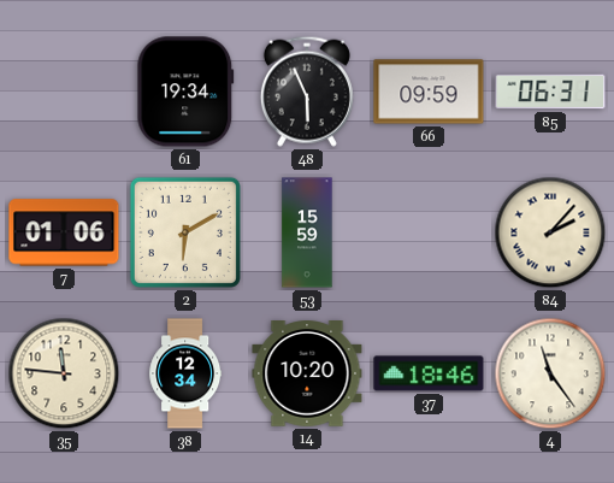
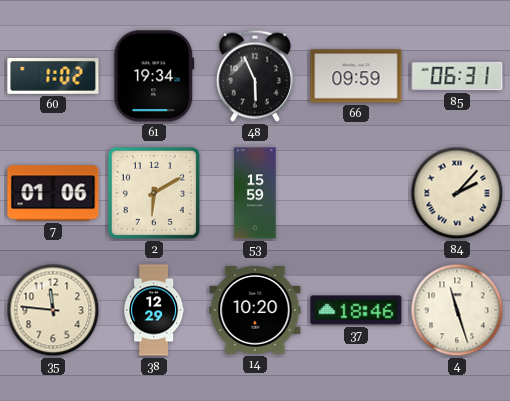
60: none -> 1:02 (53, 77)
38: 12:34 -> 12:29 (154, 310)
4: 11:24 -> 11:27 (457, 310)
